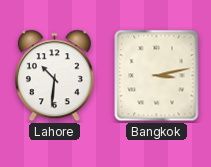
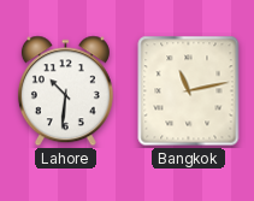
Bangkok: 3:13 -> 11:13 (189, 91)
